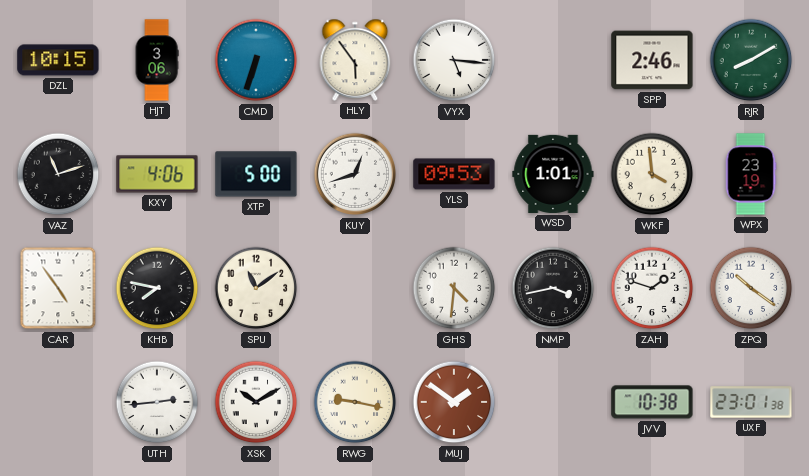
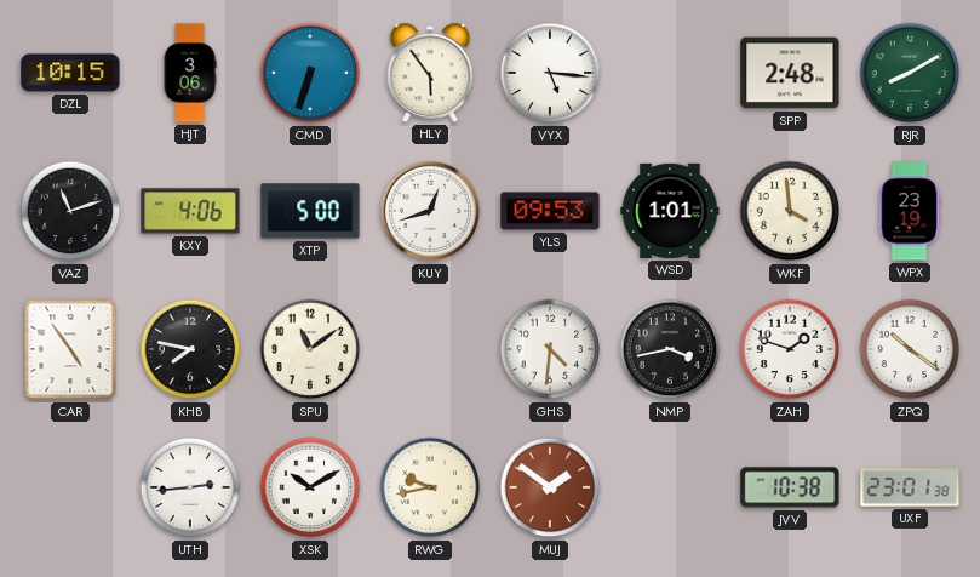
SPP: 2:46 -> 2:48 (790, 73)
RWG: 9:17 -> 9:43 (430, 487)
